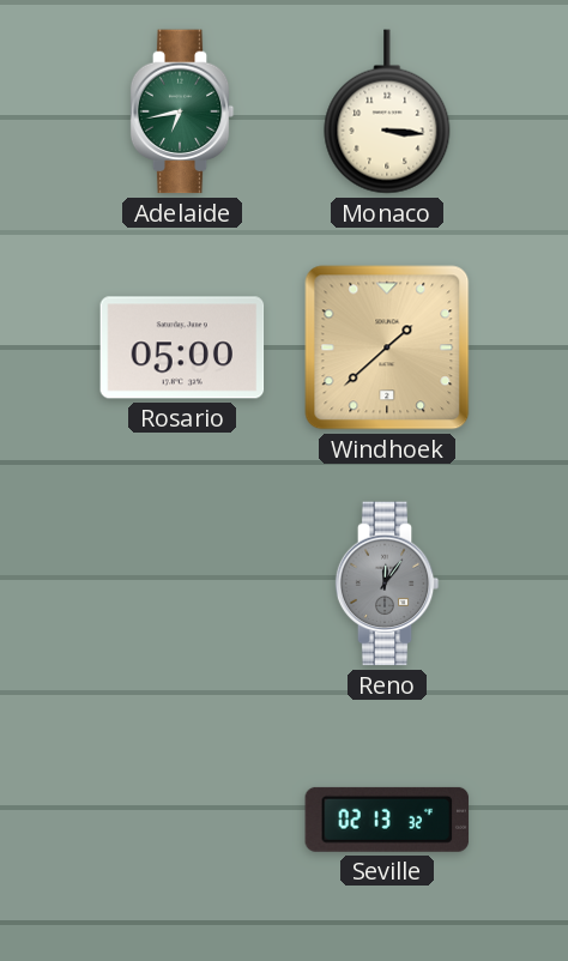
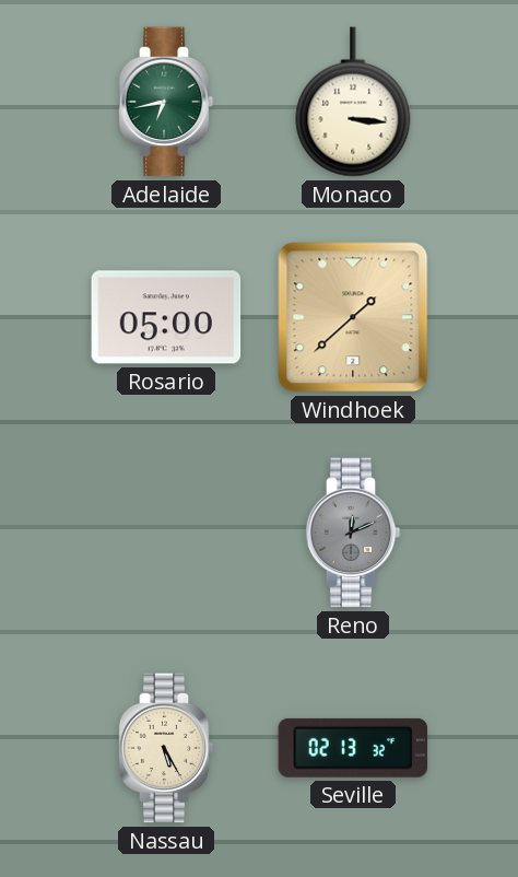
Reno: 12:06 -> 12:11 (353, 533)
Nassau: none -> 5:25 (166, 748)
